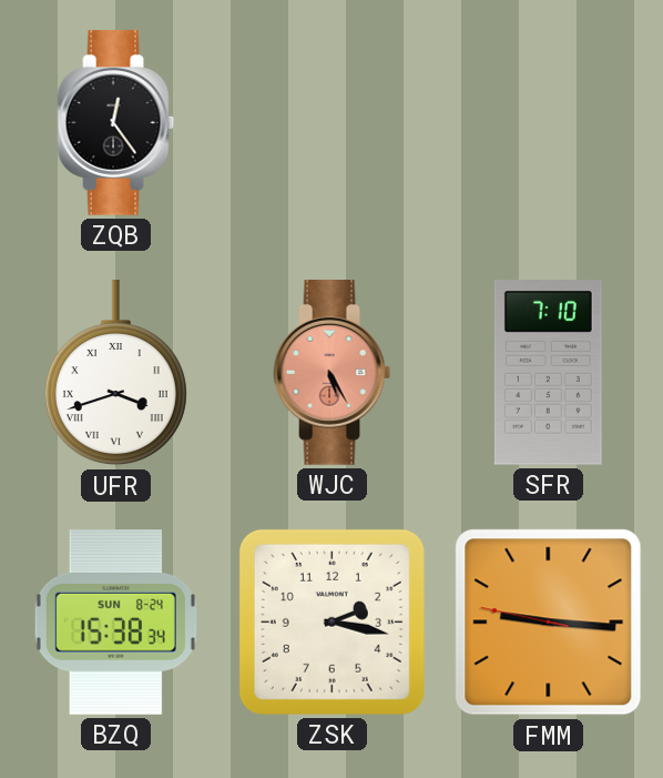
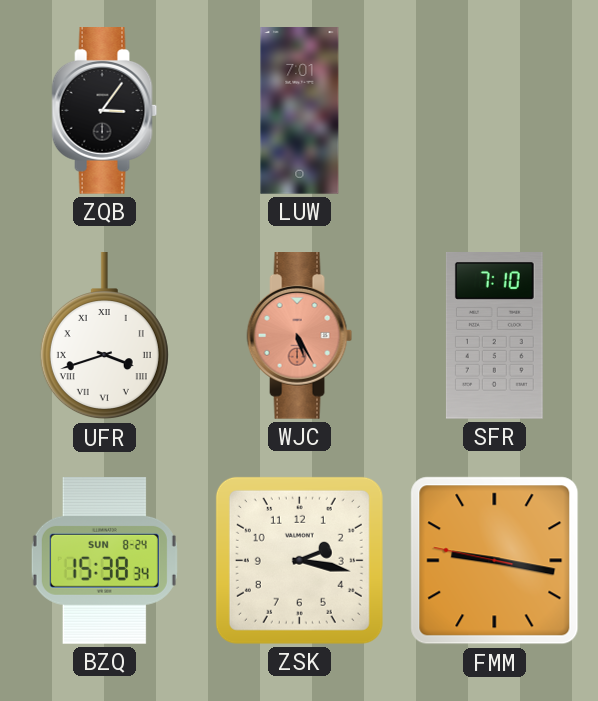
ZQB: 12:24 -> 3:06 (105, 111)
LUW: none -> 7:01 (300, 111)
FMM: 9:15 -> 9:16 (495, 561)
